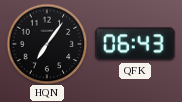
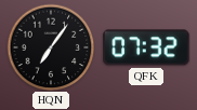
QFK: 06:43 -> 07:32 (146, 47)
